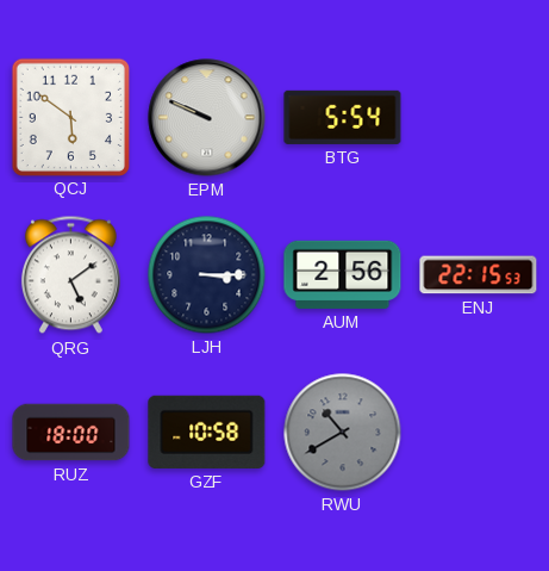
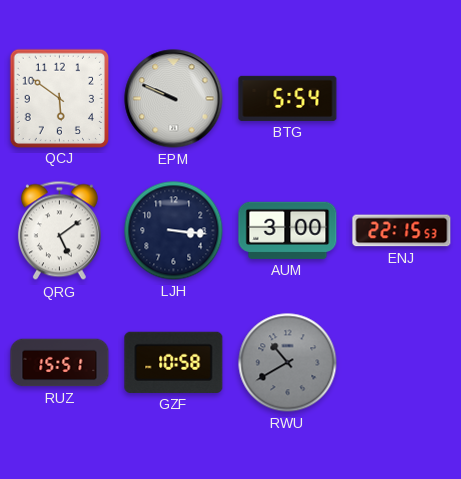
LJH: 3:15 -> 3:16 (174, 231)
AUM: 2:56 -> 3:00 (288, 230)
RUZ: 18:00 -> 15:51 (60, 363)
